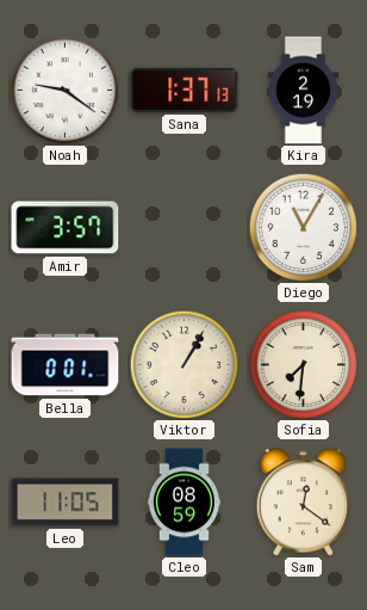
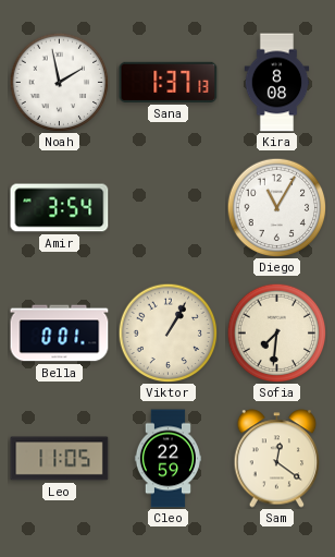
Noah: 9:21 -> 1:58 (59, 82)
Kira: 2:19 -> 8:08 (277, 83)
Amir: 3:57 -> 3:54 (60, 208)
Cleo: 08:59 -> 22:59 (167, 459)
